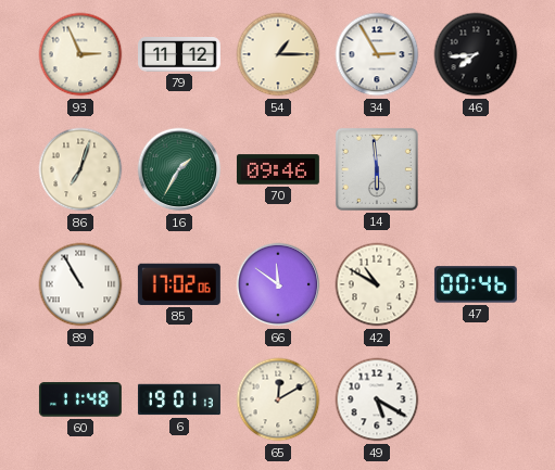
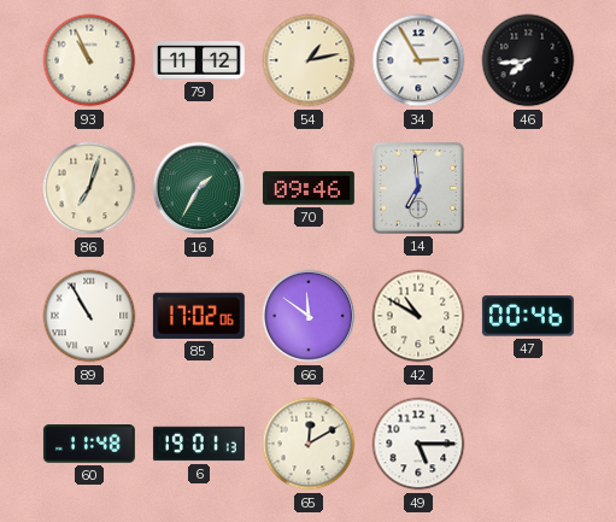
93: 2:56 -> 10:56 (89, 60)
54: 1:15 -> 1:13 (309, 60)
14: 5:59 -> 6:59 (418, 188)
49: 5:20 -> 5:15 (418, 444)
